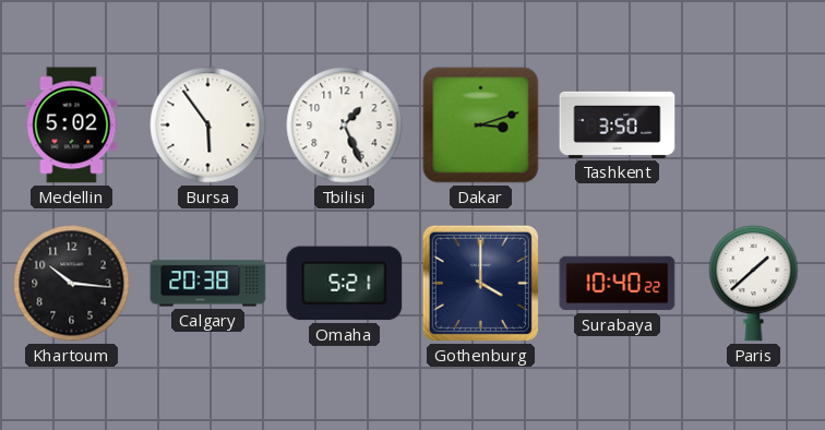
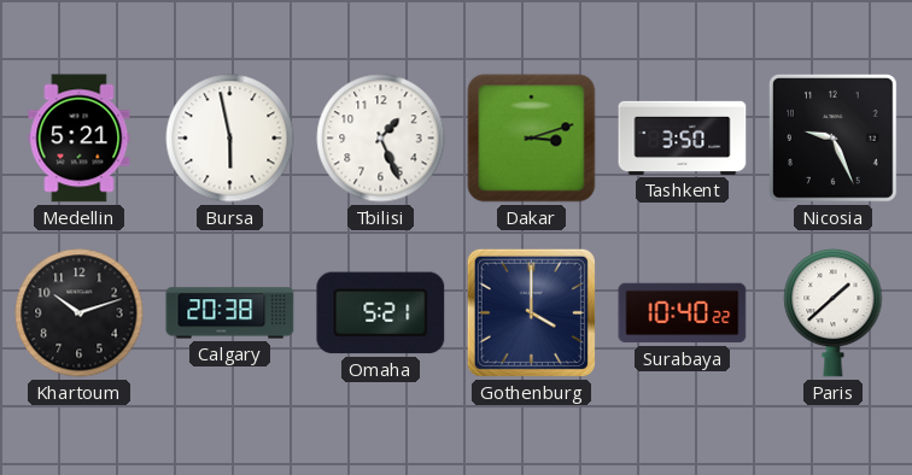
Medellin: 5:02 -> 5:21 (80, 139)
Bursa: 5:54 -> 5:58 (230, 139)
Nicosia: none -> 9:26 (832, 137)
Khartoum: 10:16 -> 10:12 (80, 313)
